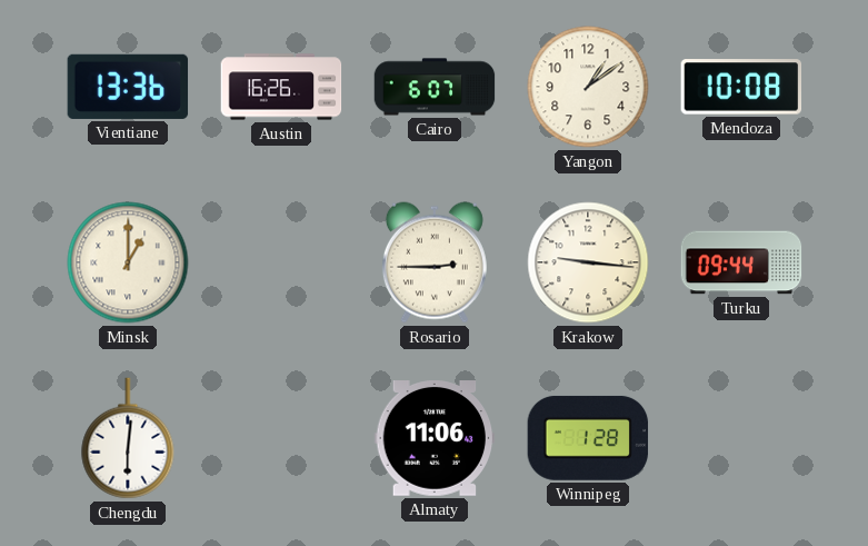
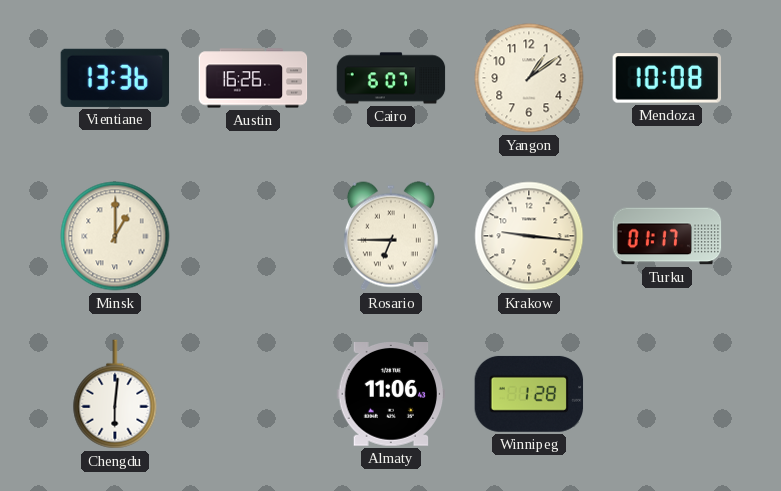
Rosario: 2:45 -> 6:45 (391, 236)
Turku: 09:44 -> 01:17 (667, 236)
